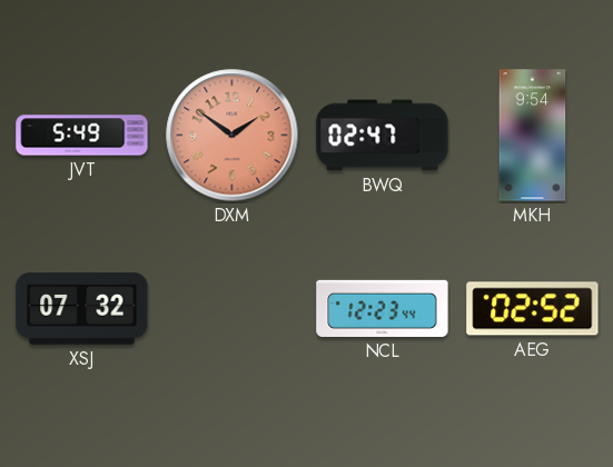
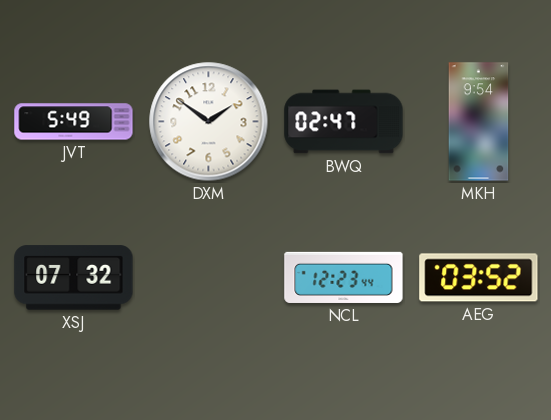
DXM dial: salmon -> white (209, 122)
AEG: 02:52 -> 03:52 (479, 278)
